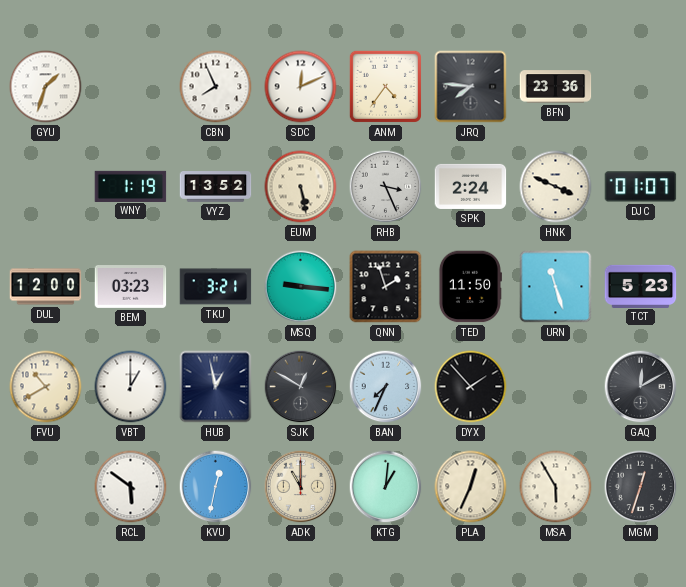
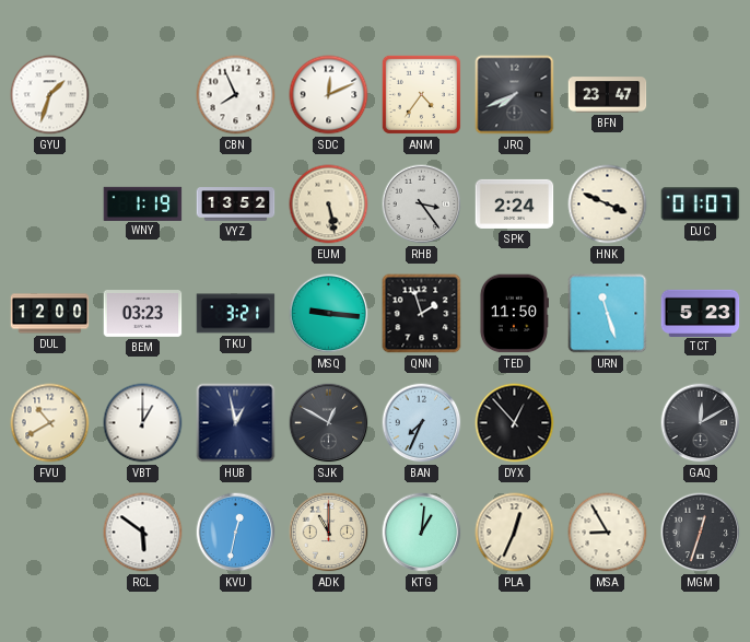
JRQ: 7:46 -> 7:41 (515, 95)
BFN: 23:36 -> 23:47 (608, 95)
RHB: 3:26 -> 3:24 (422, 205)
DYX: 1:53 -> 12:53 (515, 423)
MSA: 5:55 -> 8:55 (608, 533)
